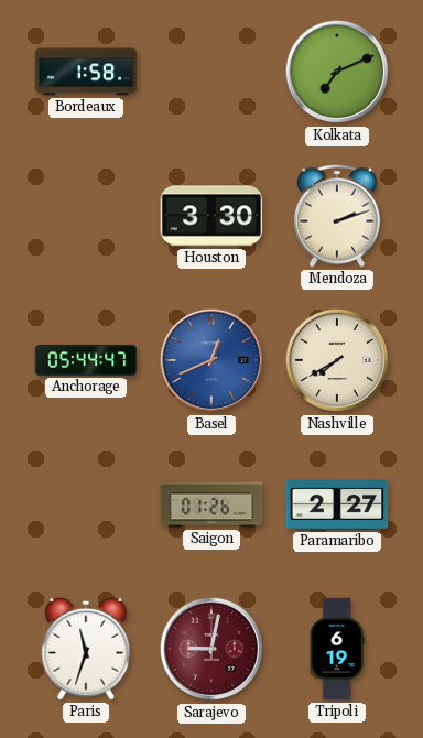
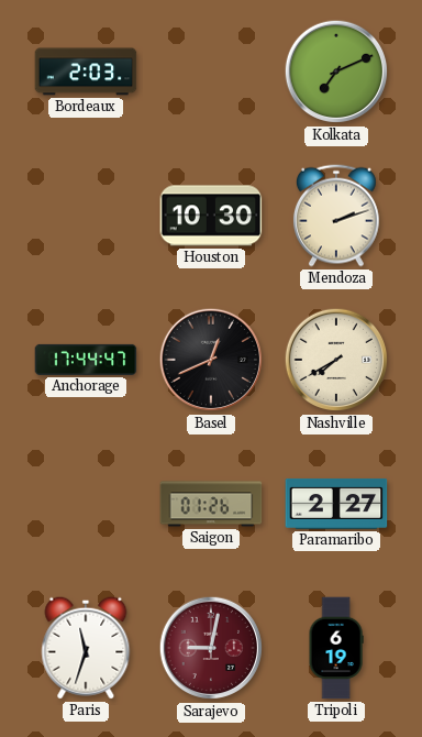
Bordeaux: 1:58 -> 2:03 (86, 71)
Houston: 3:30 -> 10:30 (211, 216)
Anchorage: 05:44 -> 17:44 (86, 360)
Basel dial: blue -> black (211, 360)
